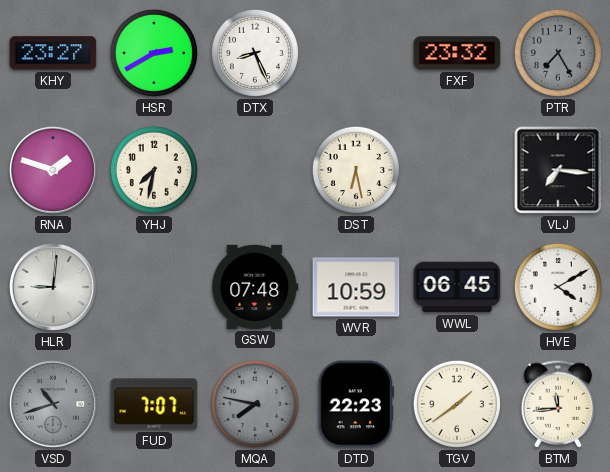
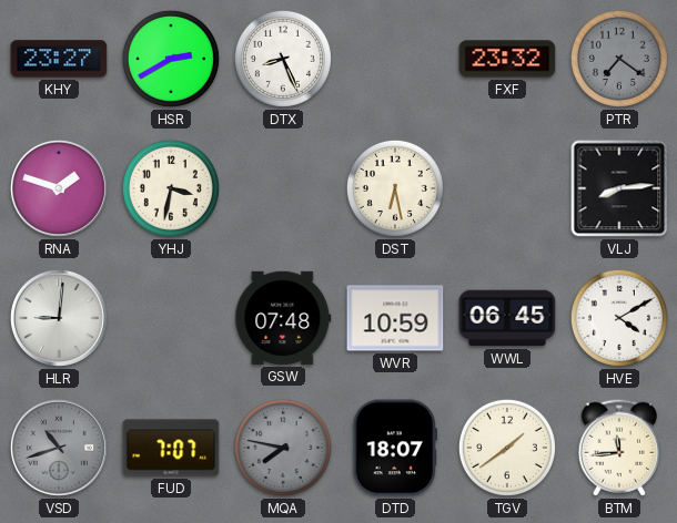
PTR: 7:25 -> 7:21 (619, 59)
YHJ: 7:32 -> 3:32 (171, 188)
VLJ: 7:16 -> 8:14 (619, 188)
DTD: 22:23 -> 18:07 (395, 448)
